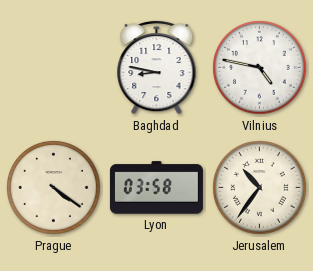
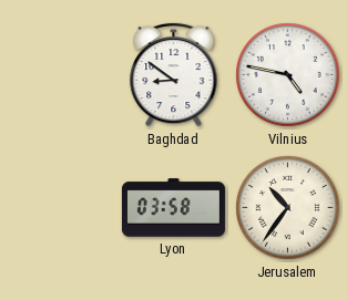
Baghdad: 8:47 -> 8:51 (174, 74)
Prague: 4:21 -> none (54, 188)
